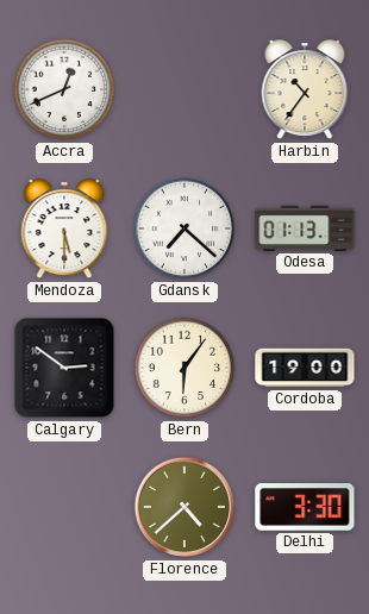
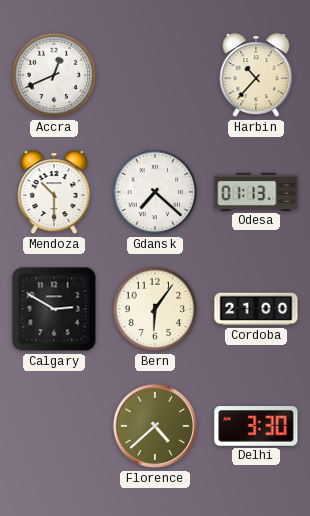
Harbin: 10:36 -> 10:37 (256, 76)
Mendoza: 5:30 -> 10:30 (54, 193)
Calgary: 2:51 -> 2:50 (54, 309)
Cordoba: 19:00 -> 21:00 (256, 309)
